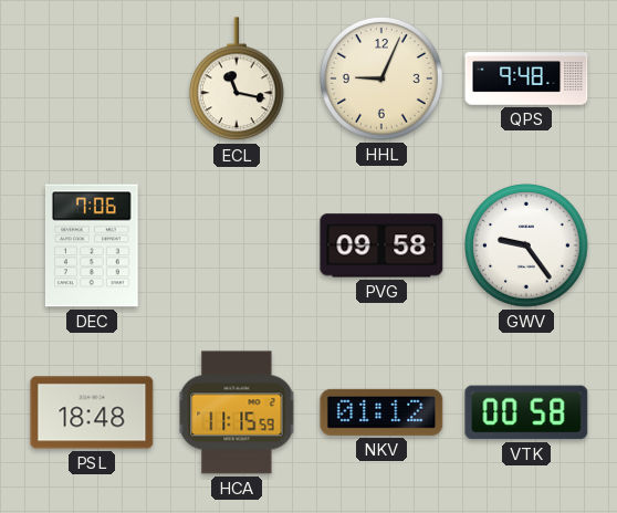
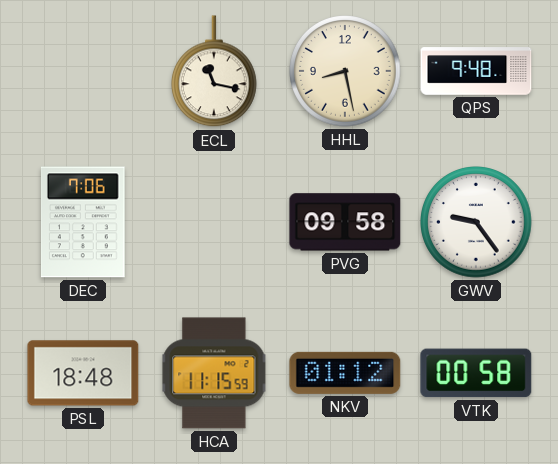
HHL: 9:04 -> 8:28 (346, 72)
